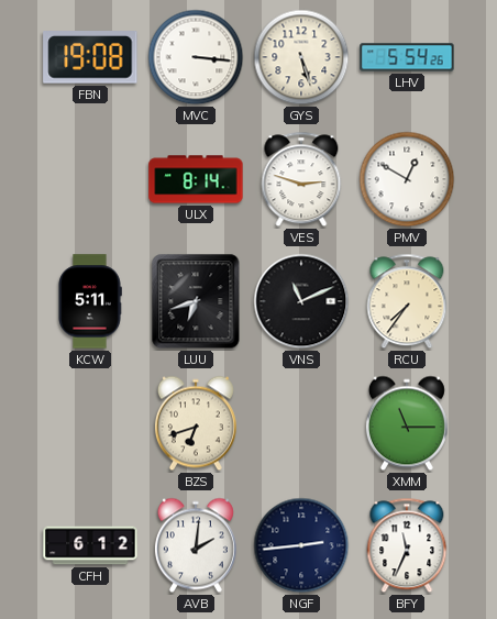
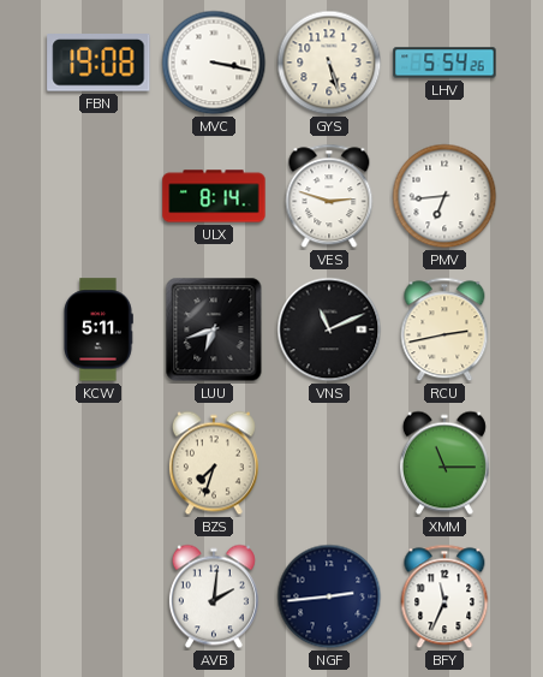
MVC: 3:16 -> 3:17 (214, 63)
PMV: 12:50 -> 6:44 (444, 196)
RCU: 7:36 -> 2:43 (444, 329)
BZS: 6:42 -> 7:33 (214, 463)
CFH: 6:12 -> none (90, 545)
